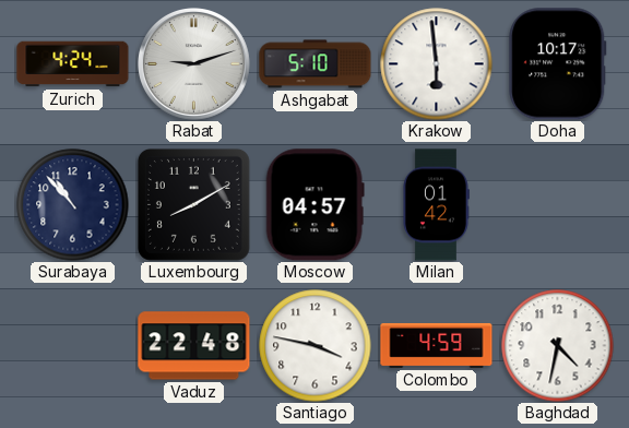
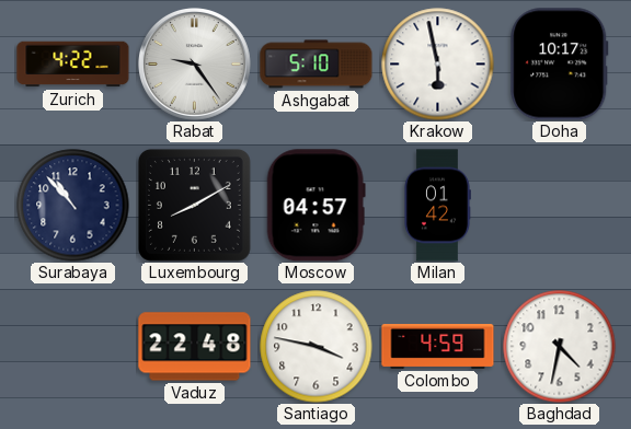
Zurich: 4:24 -> 4:22 (73, 65)
Rabat: 9:12 -> 9:24 (195, 65)
Krakow: 5:59 -> 5:58 (438, 65)
